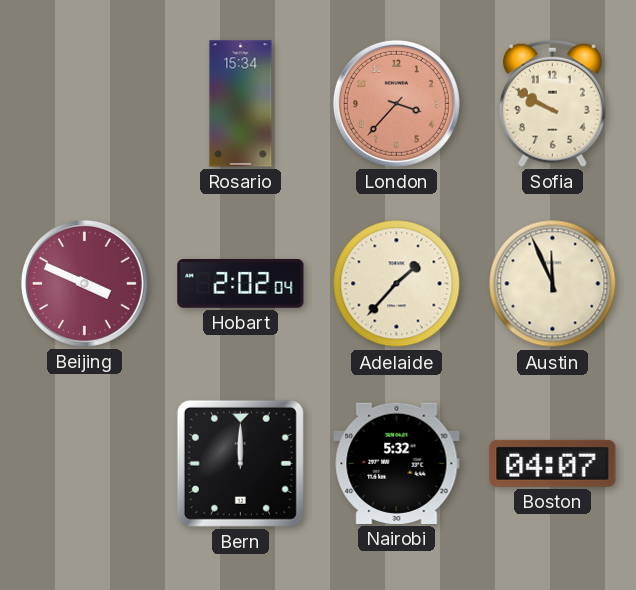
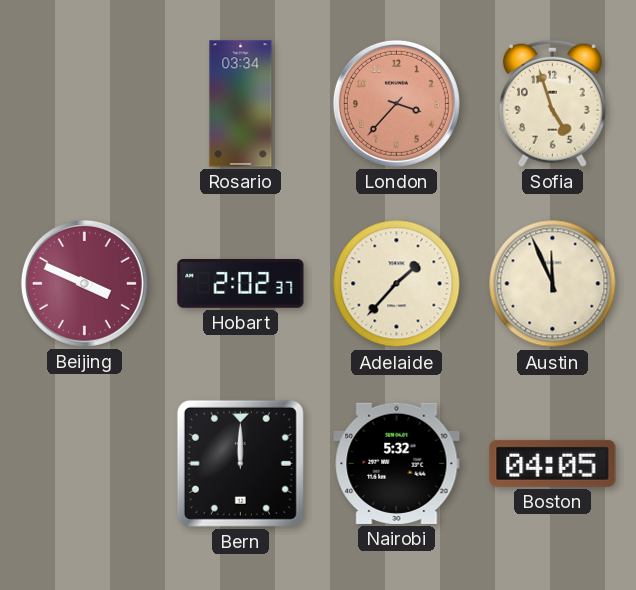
Rosario: 15:34 -> 03:34 (241, 104)
Sofia: 9:50 -> 4:57 (552, 103)
Hobart: 2:02:04 -> 2:02:37 (241, 284)
Boston: 04:07 -> 04:05 (553, 463)
